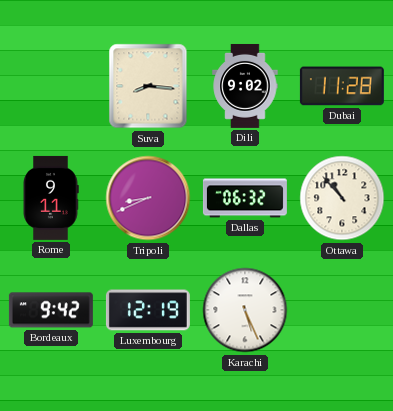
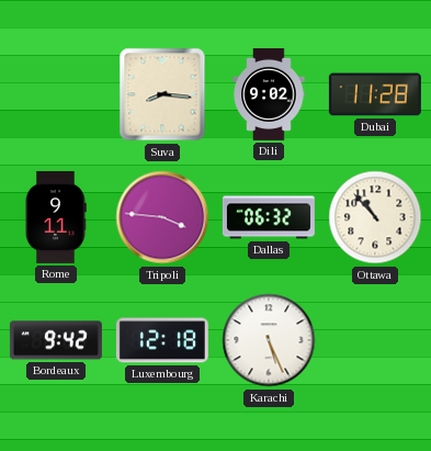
Tripoli: 8:41 -> 3:46 (162, 217)
Luxembourg: 12:19 -> 12:18 (162, 340)
